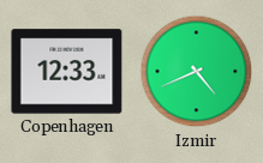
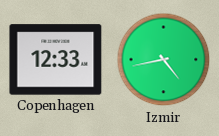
Izmir: 4:41 -> 4:43 (164, 60)
